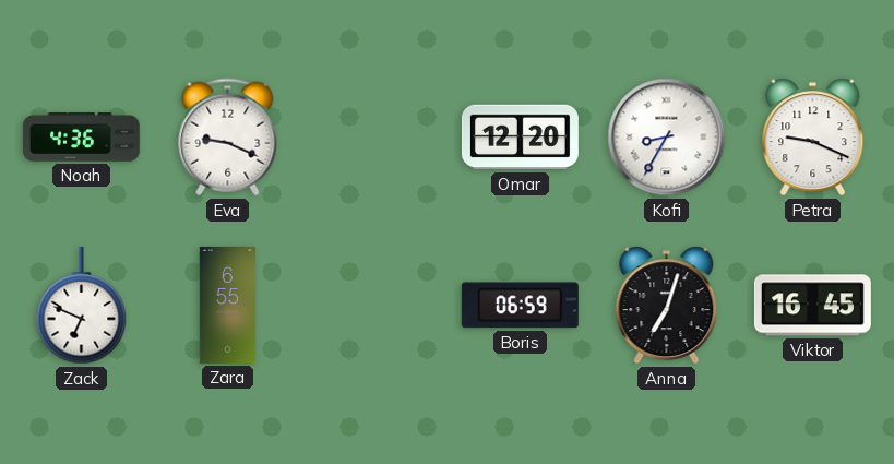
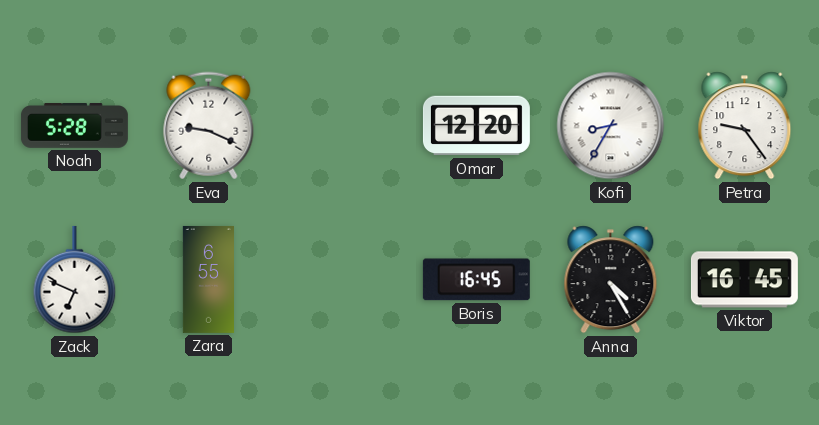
Noah: 4:36 -> 5:28 (74, 126)
Petra: 9:19 -> 9:24 (745, 126)
Boris: 06:59 -> 16:45 (476, 280)
Anna: 7:03 -> 4:25 (611, 280)
